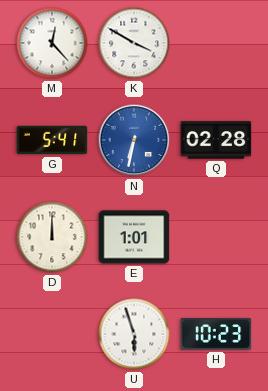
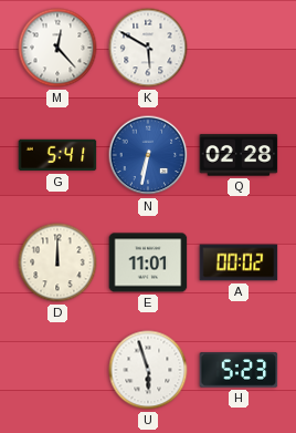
K: 3:50 -> 5:50 (148, 48)
E: 1:01 -> 11:01 (148, 262)
A: none -> 00:02 (239, 262)
H: 10:23 -> 5:23 (239, 370)
